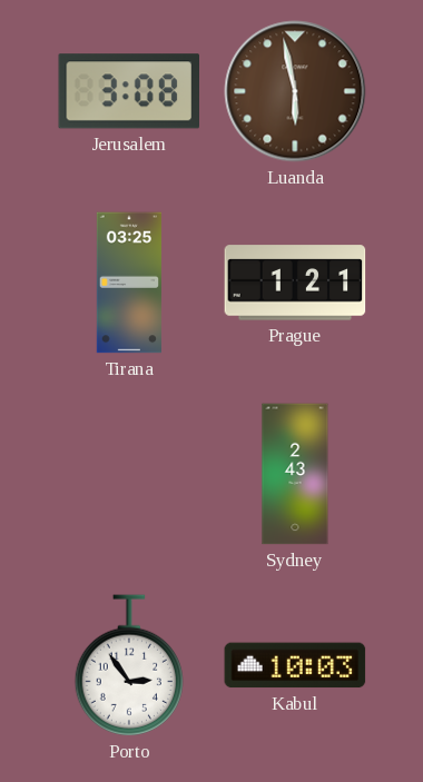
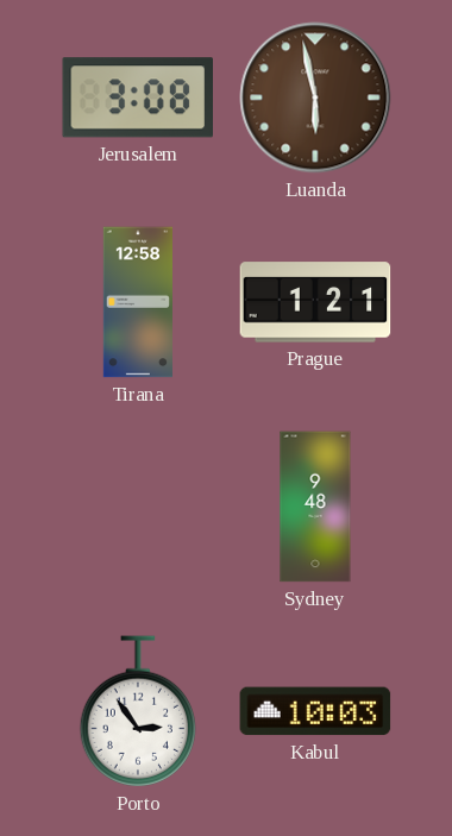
Tirana: 03:25 -> 12:58 (137, 302)
Sydney: 2:43 -> 9:48 (315, 507)
